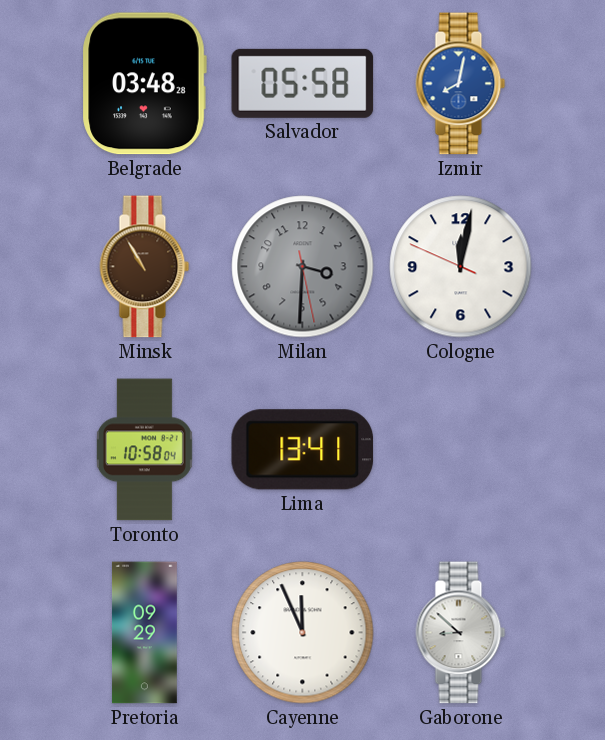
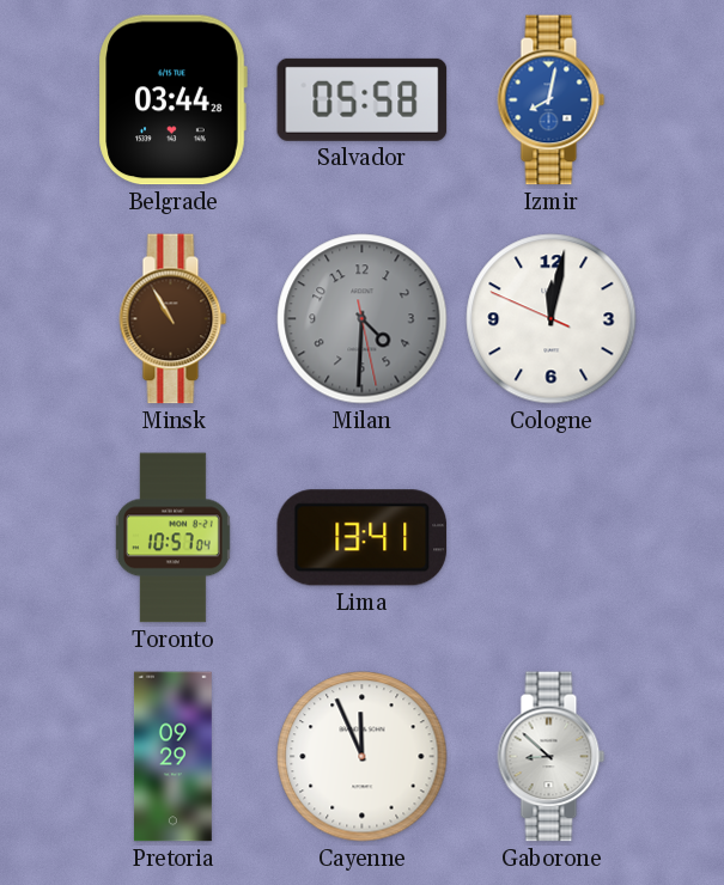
Belgrade: 03:48 -> 03:44 (172, 100)
Milan: 3:30 -> 4:30 (363, 319)
Toronto: 10:58 -> 10:57 (172, 538)
